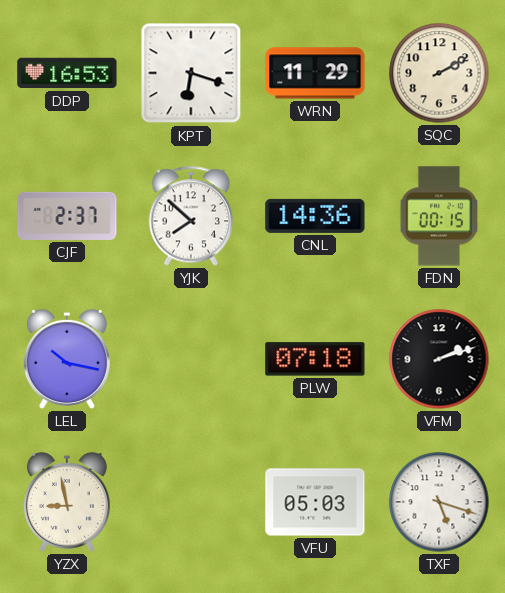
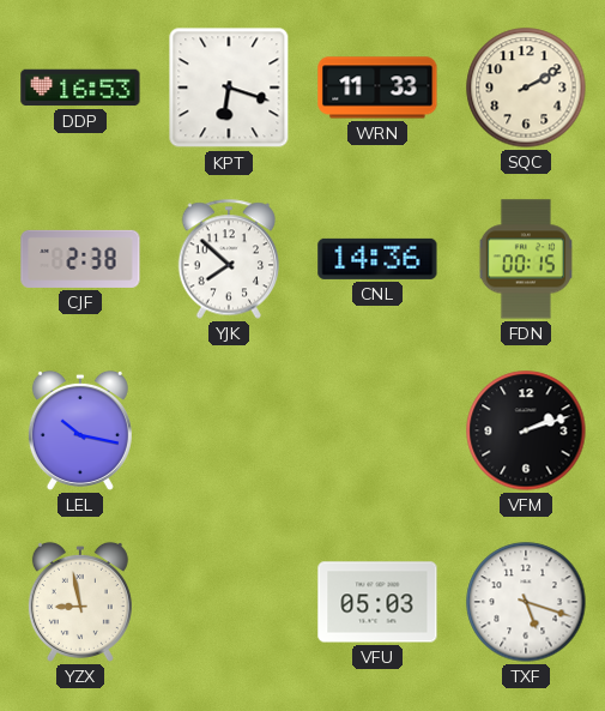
WRN: 11:29 -> 11:33 (377, 88)
CJF: 2:37 -> 2:38 (80, 259)
PLW: 07:18 -> none (315, 359)
